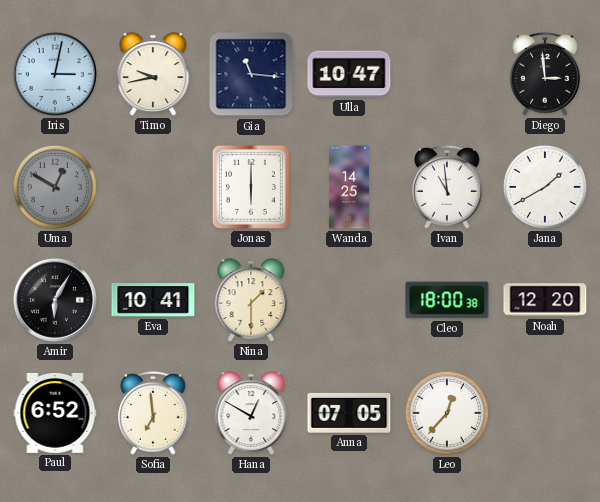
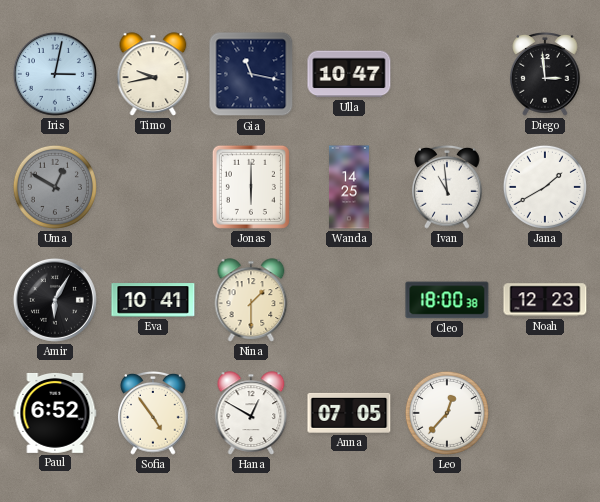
Gia: 11:16 -> 11:17 (251, 74)
Noah: 12:20 -> 12:23 (545, 300)
Sofia: 6:59 -> 4:54 (153, 414)
